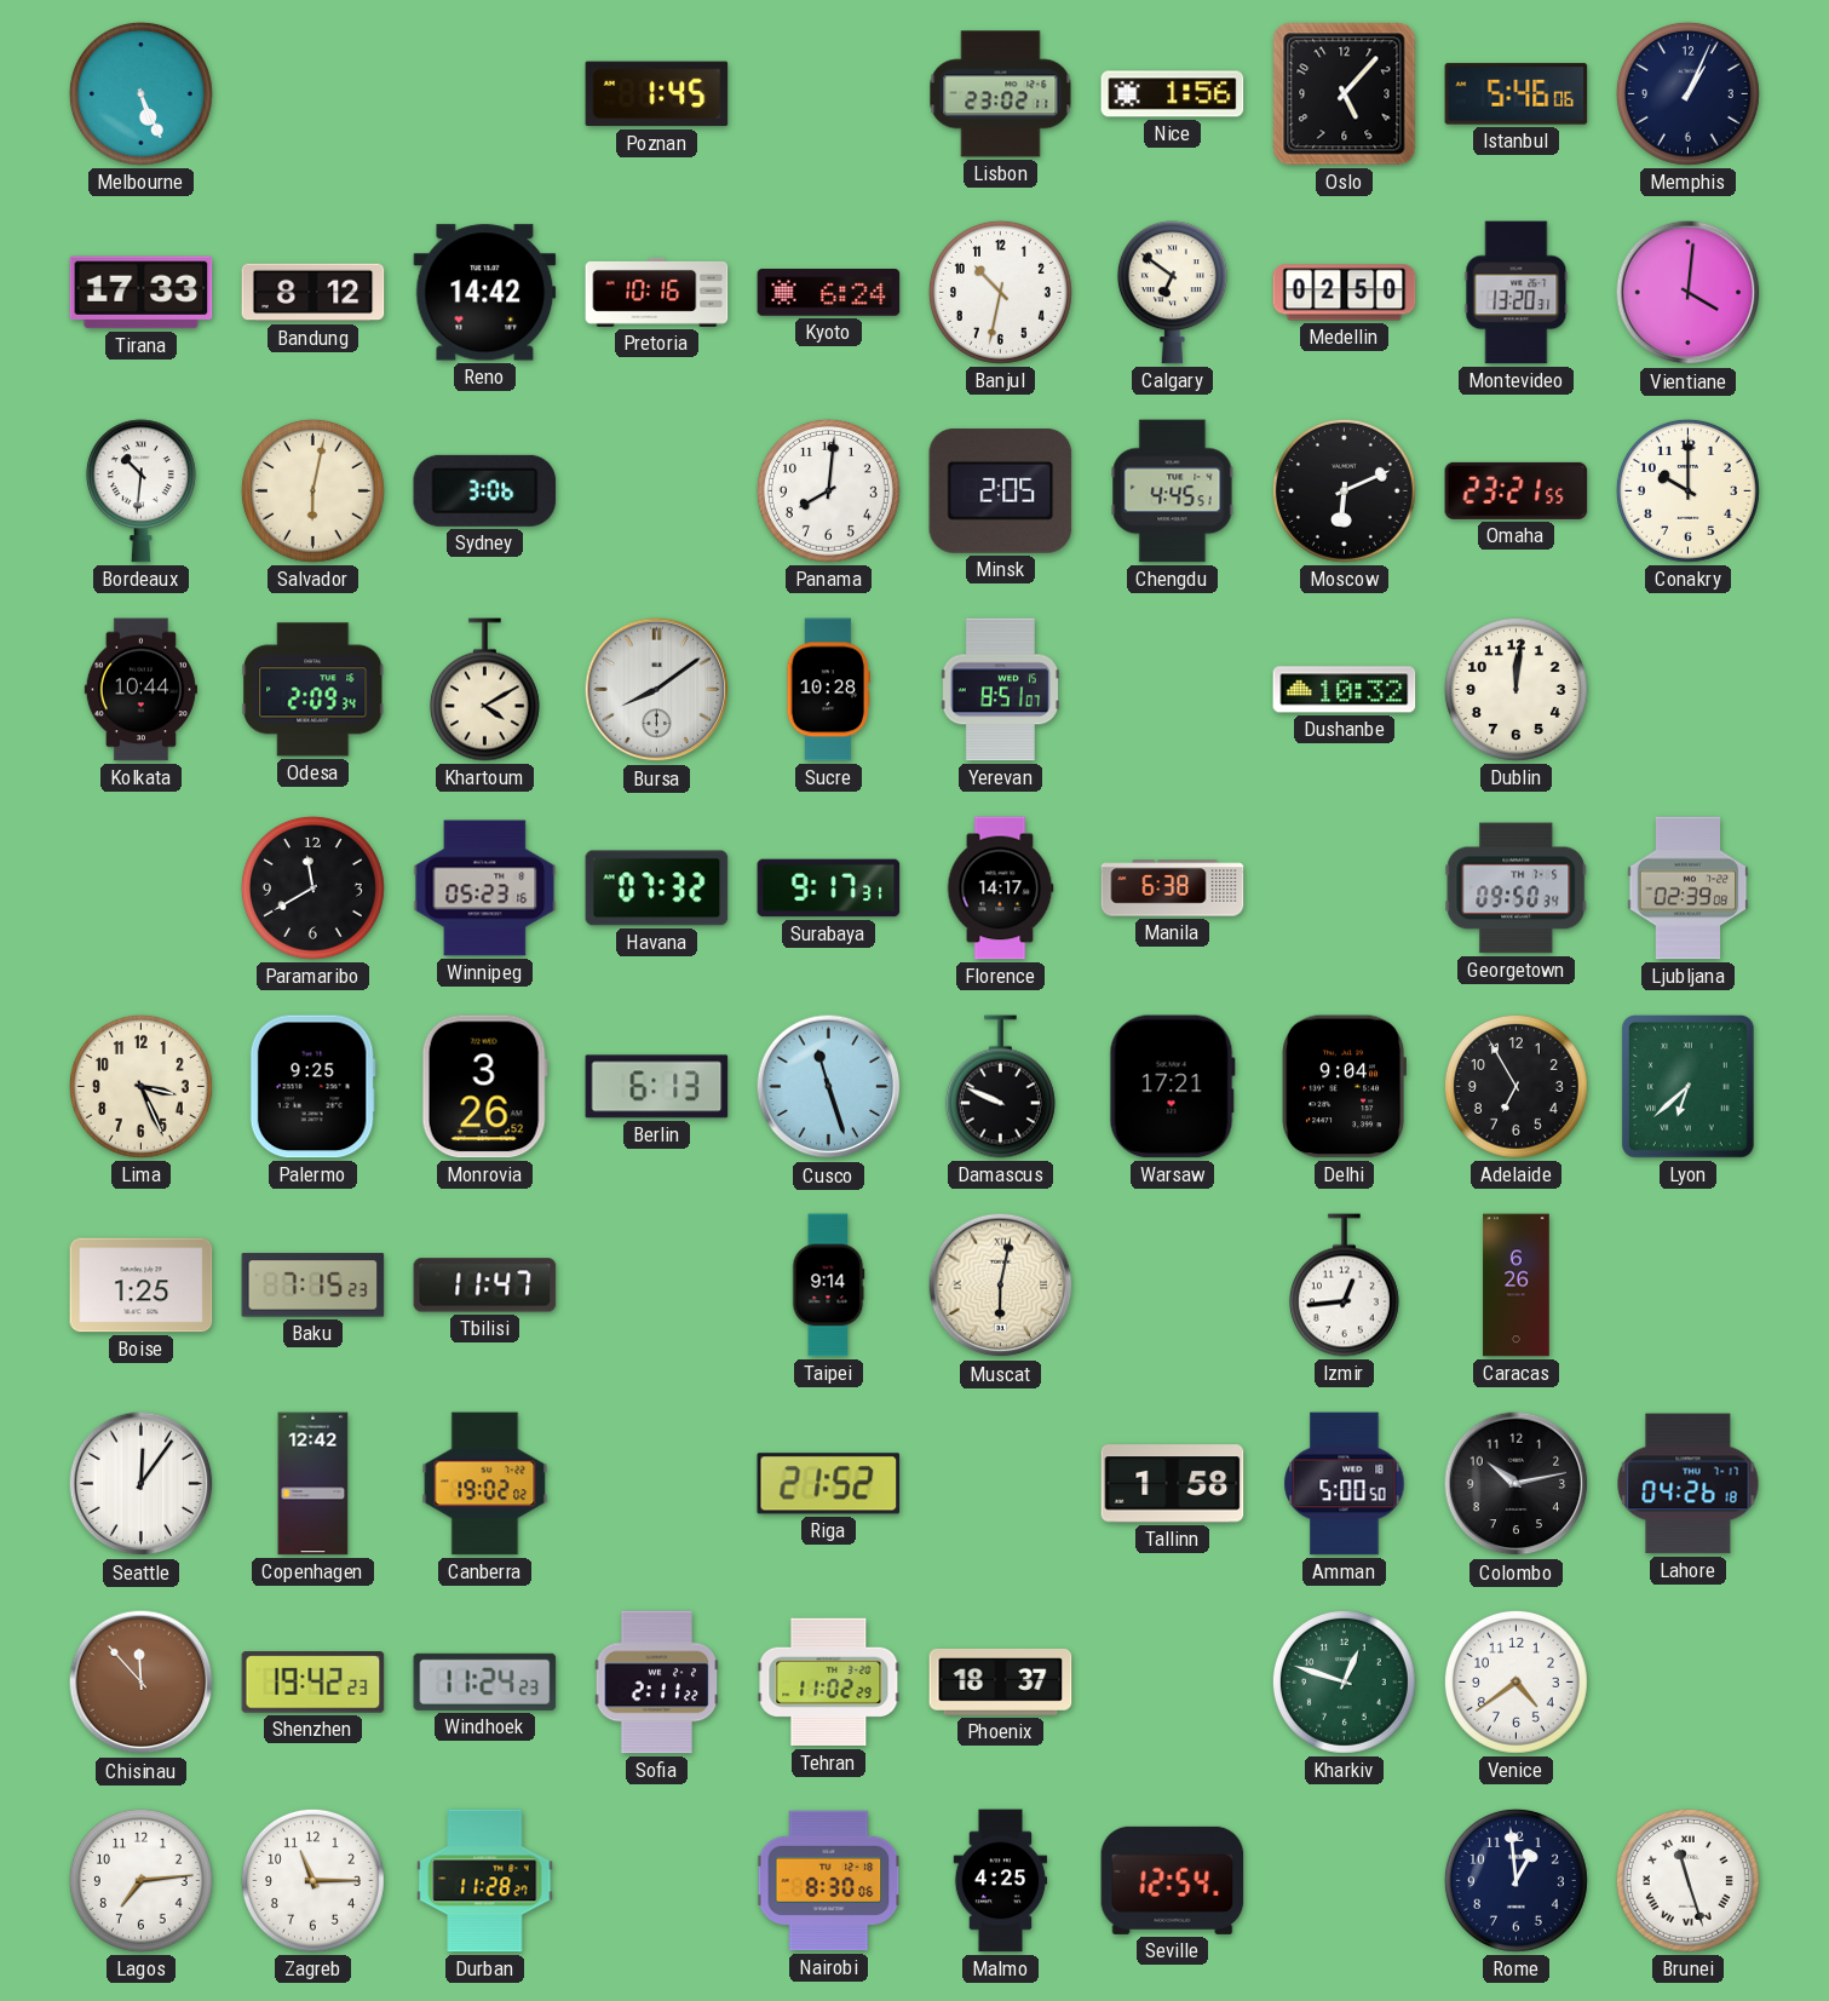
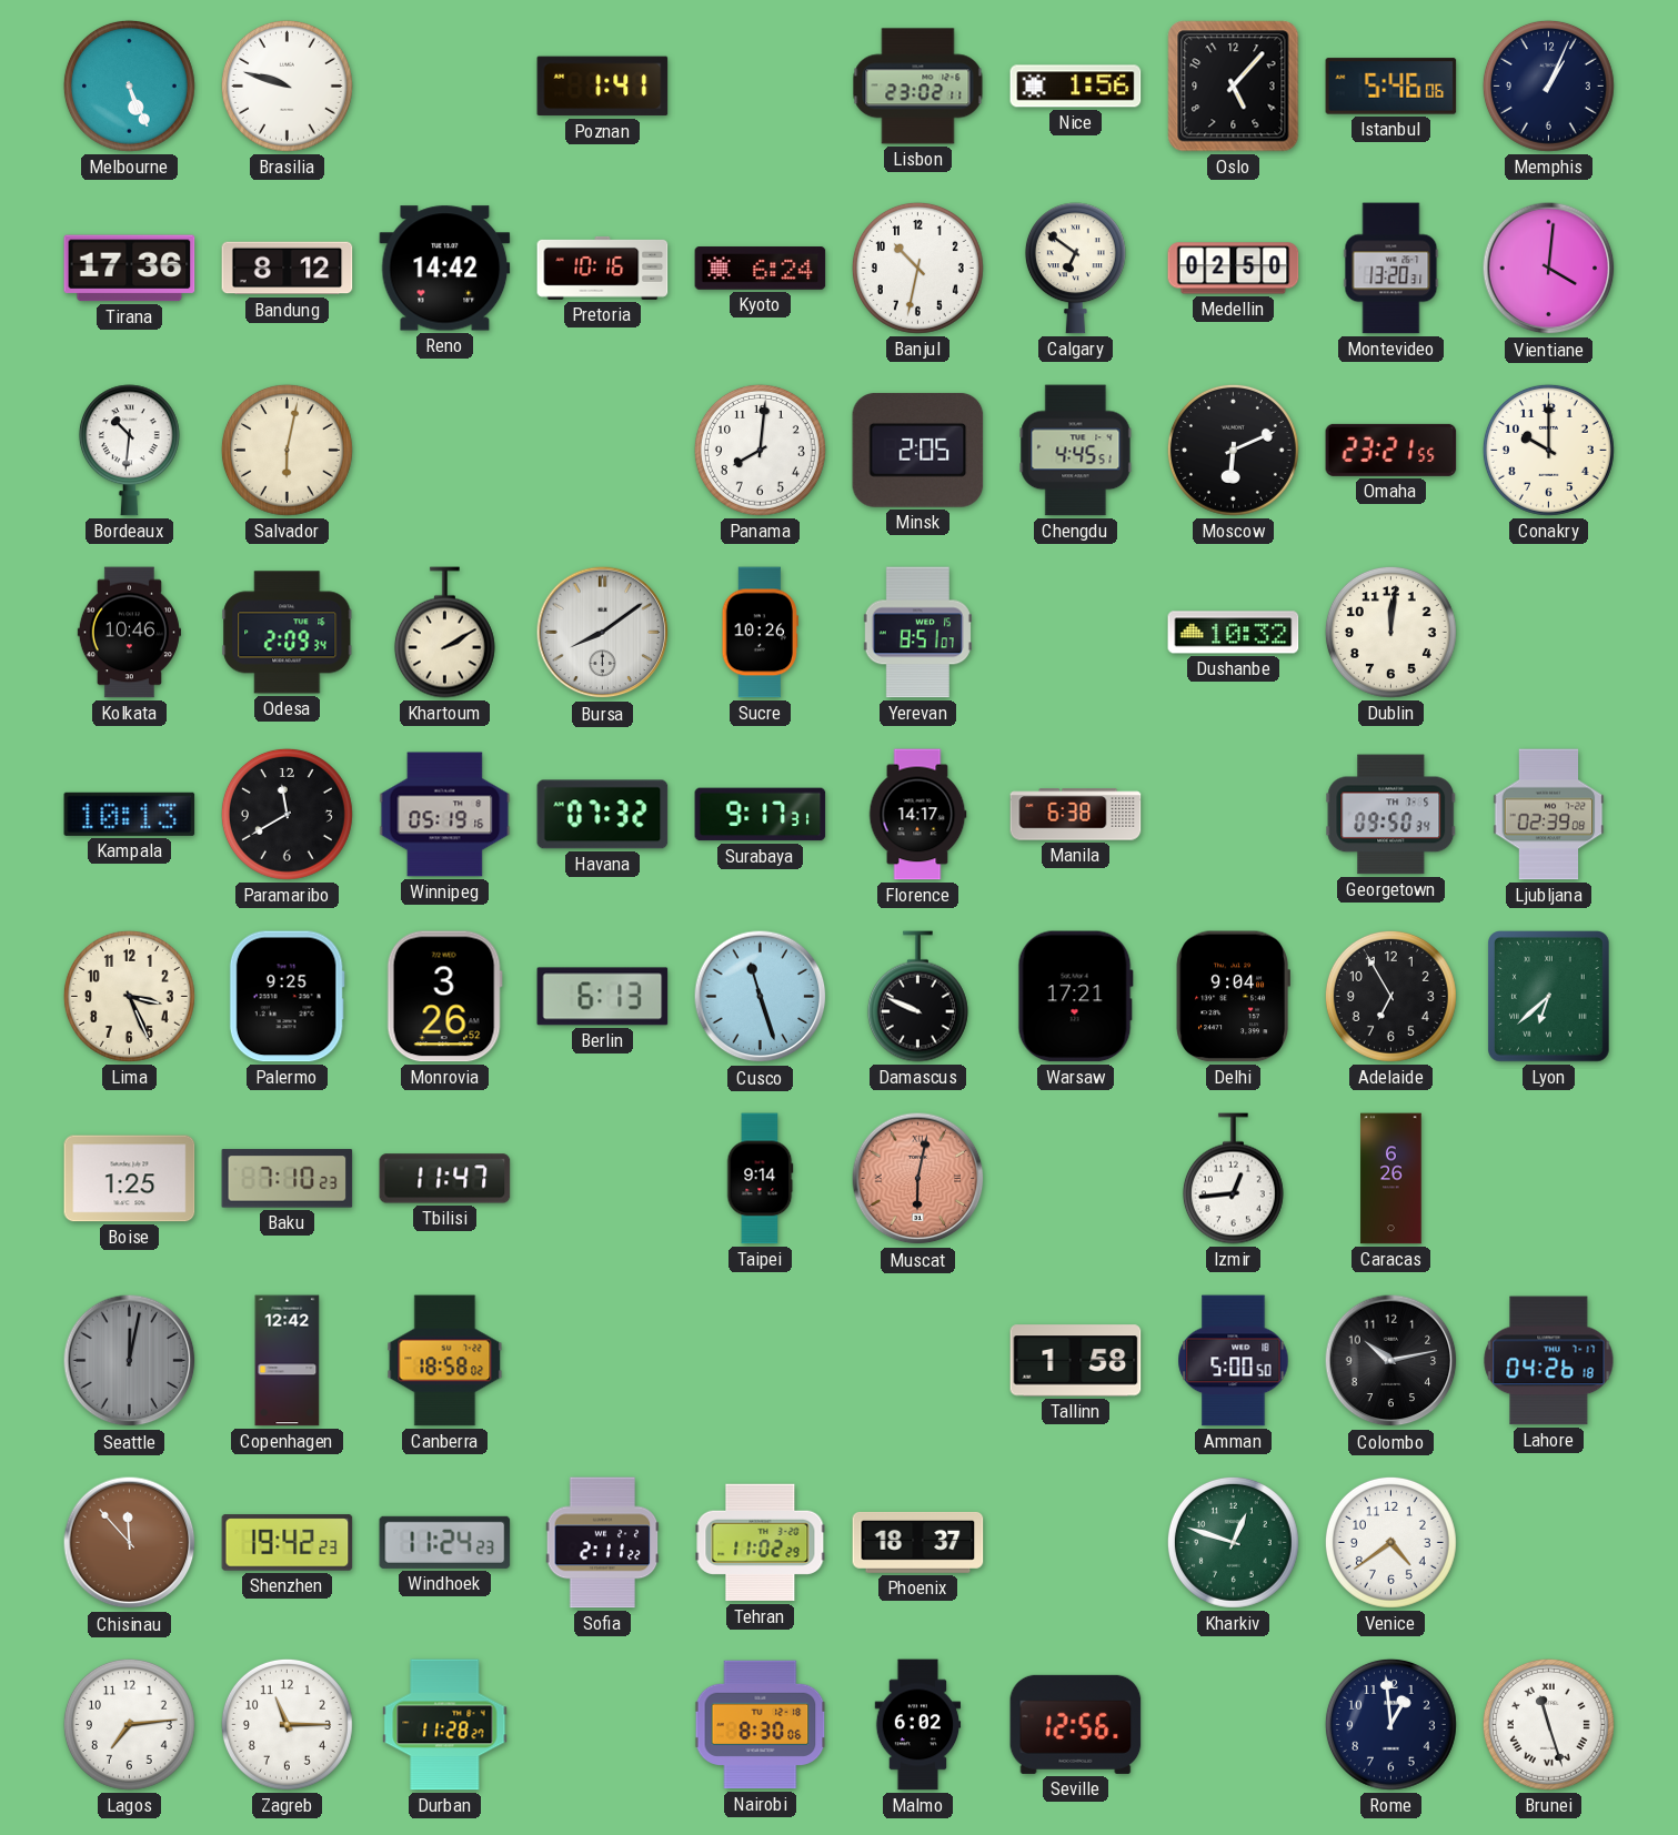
Brasilia: none -> 9:48 (287, 85)
Poznan: 1:45 -> 1:41 (603, 87)
Tirana: 17:33 -> 17:36 (130, 269)
Sydney: 3:06 -> none (485, 490)
Kolkata: 10:44 -> 10:46 (129, 633)
Khartoum: 4:10 -> 2:10 (444, 633)
Sucre: 10:28 -> 10:26 (760, 633)
Kampala: none -> 10:13 (130, 814)
Winnipeg: 05:23 -> 05:19 (445, 815)
Baku: 7:15 -> 7:10 (288, 1179)
Muscat dial: cream -> salmon (918, 1179)
Seattle: 12:06 -> 12:02 (130, 1361)
Seattle dial: white -> grey (130, 1361)
Canberra: 19:02 -> 18:58 (445, 1361)
Riga: 21:52 -> none (829, 1484)
Malmo: 4:25 -> 6:02 (918, 1725)
Seville: 12:54 -> 12:56 (1076, 1724)
